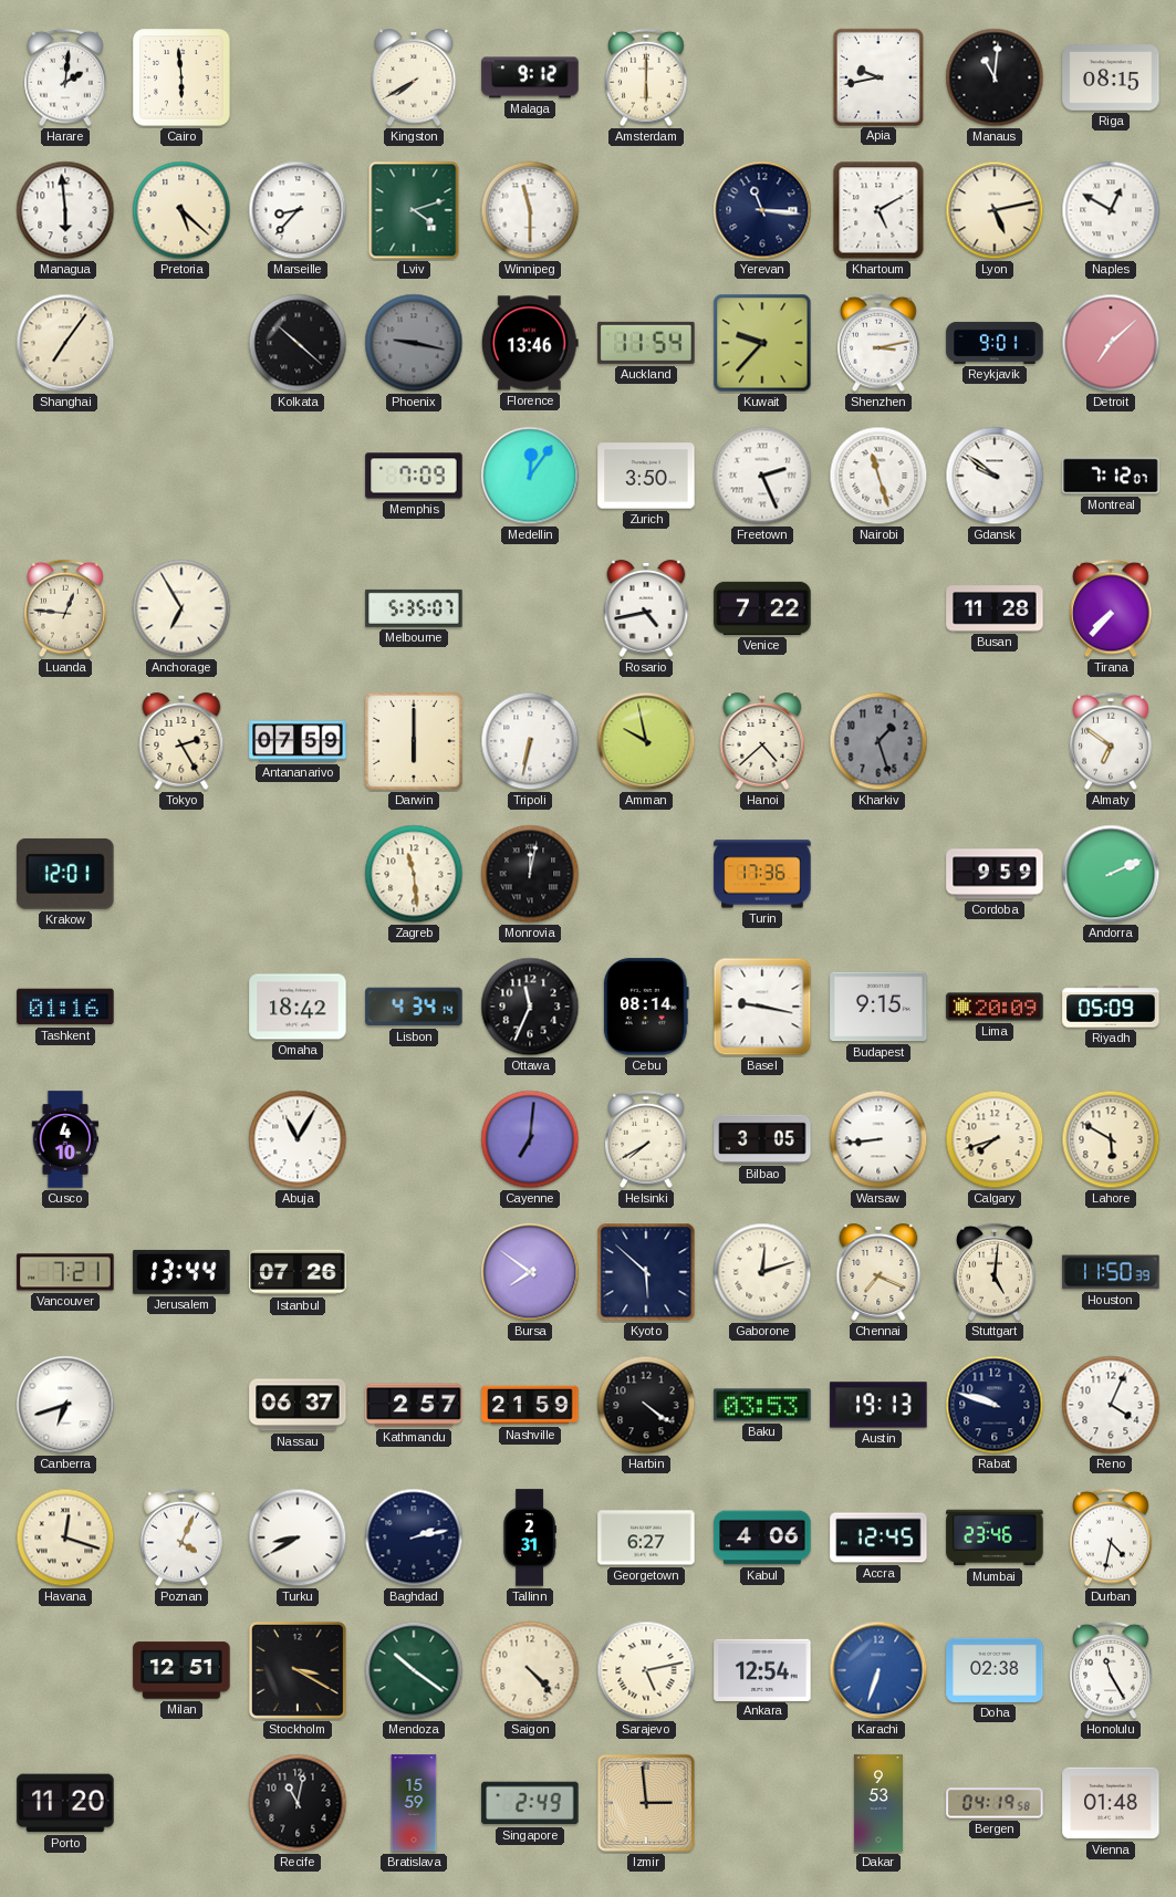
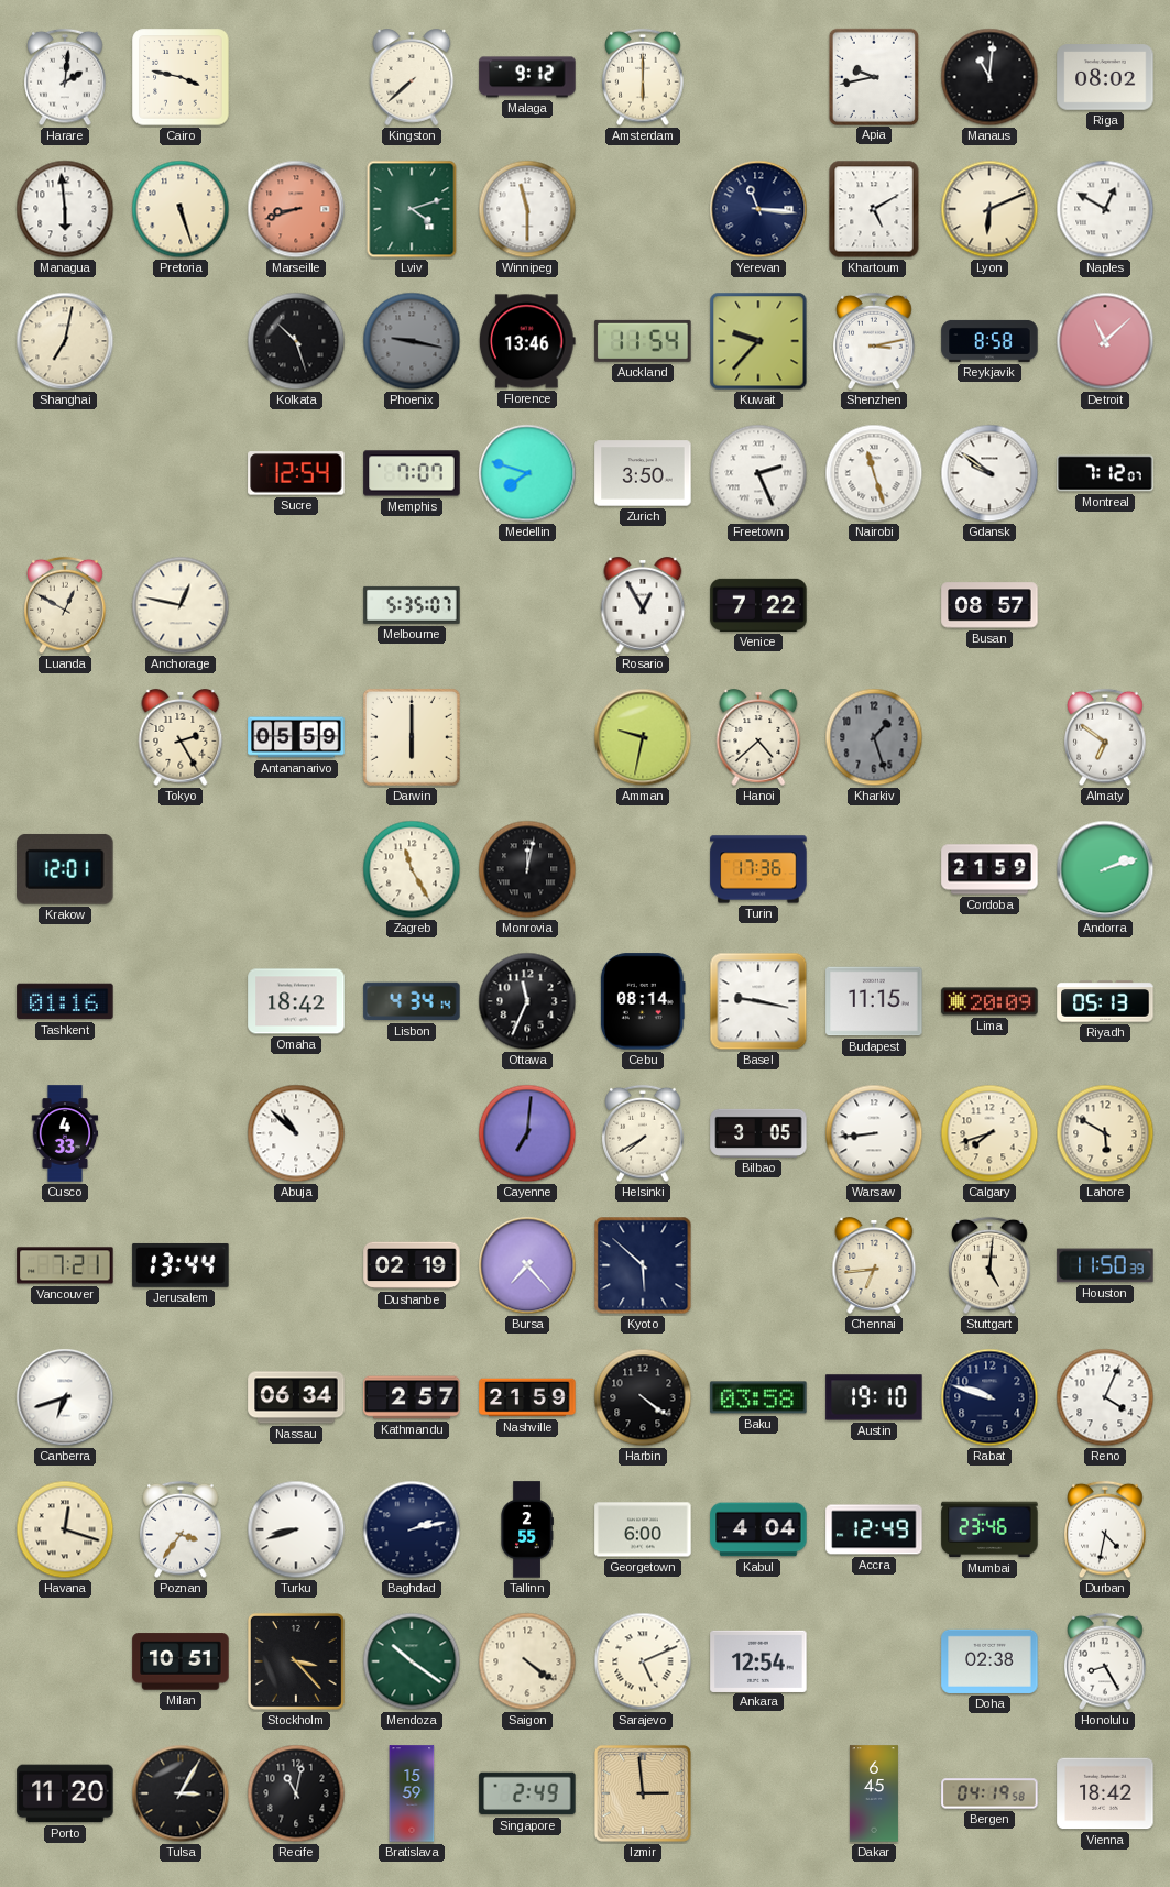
Cairo: 5:59 -> 3:47 (181, 77)
Kingston: 7:40 -> 7:38 (412, 77)
Riga: 08:15 -> 08:02 (1105, 77)
Pretoria: 5:22 -> 5:27 (181, 209)
Marseille: 8:37 -> 8:42 (296, 209)
Marseille dial: white -> salmon (296, 209)
Lyon: 5:13 -> 6:11 (989, 209)
Shanghai: 7:06 -> 7:02 (65, 341)
Kolkata: 10:22 -> 10:27 (296, 341)
Reykjavik: 9:01 -> 8:58 (989, 341)
Detroit: 7:08 -> 11:08 (1105, 341)
Sucre: none -> 12:54 (296, 473)
Memphis: 7:09 -> 7:07 (412, 473)
Medellin: 12:06 -> 7:48 (527, 473)
Luanda: 12:46 -> 12:50 (65, 605)
Anchorage: 6:55 -> 12:47 (181, 605)
Rosario: 4:43 -> 12:55 (643, 605)
Busan: 11:28 -> 08:57 (989, 605)
Tirana: 7:37 -> none (1111, 608)
Antananarivo: 07:59 -> 05:59 (296, 737)
Tripoli: 6:32 -> none (530, 741)
Amman: 9:58 -> 9:32 (643, 737)
Zagreb: 11:29 -> 11:25 (412, 869)
Cordoba: 9:59 -> 21:59 (989, 869)
Andorra: 2:11 -> 2:12 (1105, 869)
Budapest: 9:15 -> 11:15 (874, 1001)
Riyadh: 05:09 -> 05:13 (1105, 1001)
Cusco: 4:10 -> 4:33 (65, 1133)
Abuja: 11:05 -> 10:52 (296, 1133)
Istanbul: 07:26 -> none (298, 1272)
Dushanbe: none -> 02:19 (412, 1265)
Bursa: 7:51 -> 7:23 (527, 1265)
Gaborone: 12:12 -> none (762, 1272)
Chennai: 7:19 -> 6:44 (874, 1265)
Nassau: 06:37 -> 06:34 (296, 1397)
Baku: 03:53 -> 03:58 (758, 1397)
Austin: 19:13 -> 19:10 (874, 1397)
Poznan: 4:04 -> 3:36 (181, 1529)
Turku: 8:40 -> 8:42 (296, 1529)
Tallinn: 2:31 -> 2:55 (527, 1529)
Georgetown: 6:27 -> 6:00 (643, 1529)
Kabul: 4:06 -> 4:04 (758, 1529)
Accra: 12:45 -> 12:49 (874, 1529)
Milan: 12:51 -> 10:51 (181, 1661)
Stockholm: 3:20 -> 3:23 (296, 1661)
Saigon: 4:23 -> 4:21 (527, 1661)
Sarajevo: 5:13 -> 5:11 (643, 1661)
Karachi: 6:33 -> none (878, 1670)
Honolulu: 11:25 -> 8:25 (1105, 1661)
Tulsa: none -> 3:05 (181, 1793)
Dakar: 9:53 -> 6:45 (874, 1793)
Vienna: 01:48 -> 18:42 (1105, 1793)
